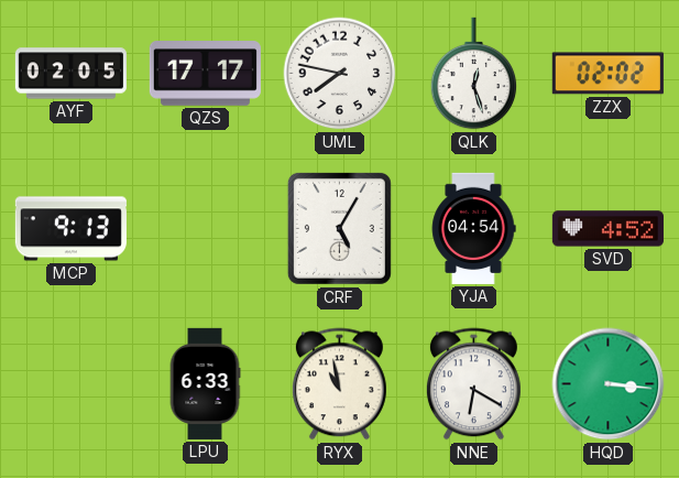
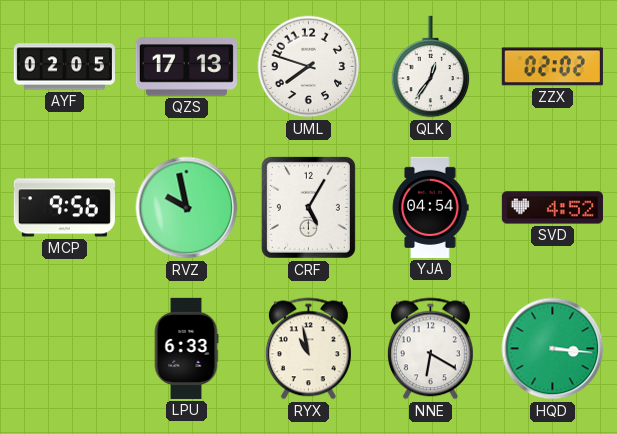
QZS: 17:17 -> 17:13 (186, 67)
UML: 7:47 -> 7:48 (309, 67)
QLK: 12:27 -> 12:36 (431, 67)
MCP: 9:13 -> 9:56 (64, 208)
RVZ: none -> 9:58 (187, 208)
